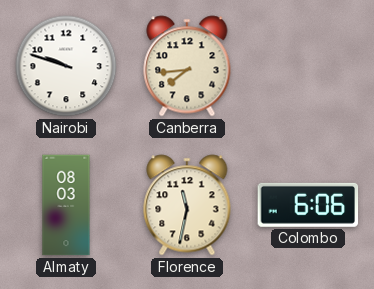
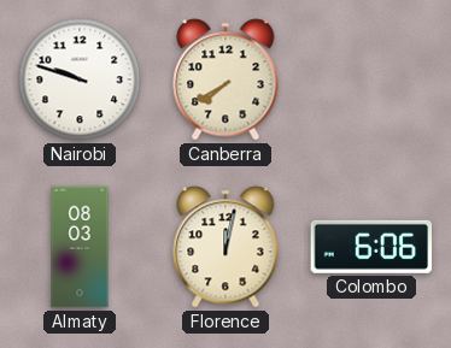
Canberra: 7:44 -> 7:40 (225, 79)
Florence: 11:32 -> 12:02 (225, 247)
